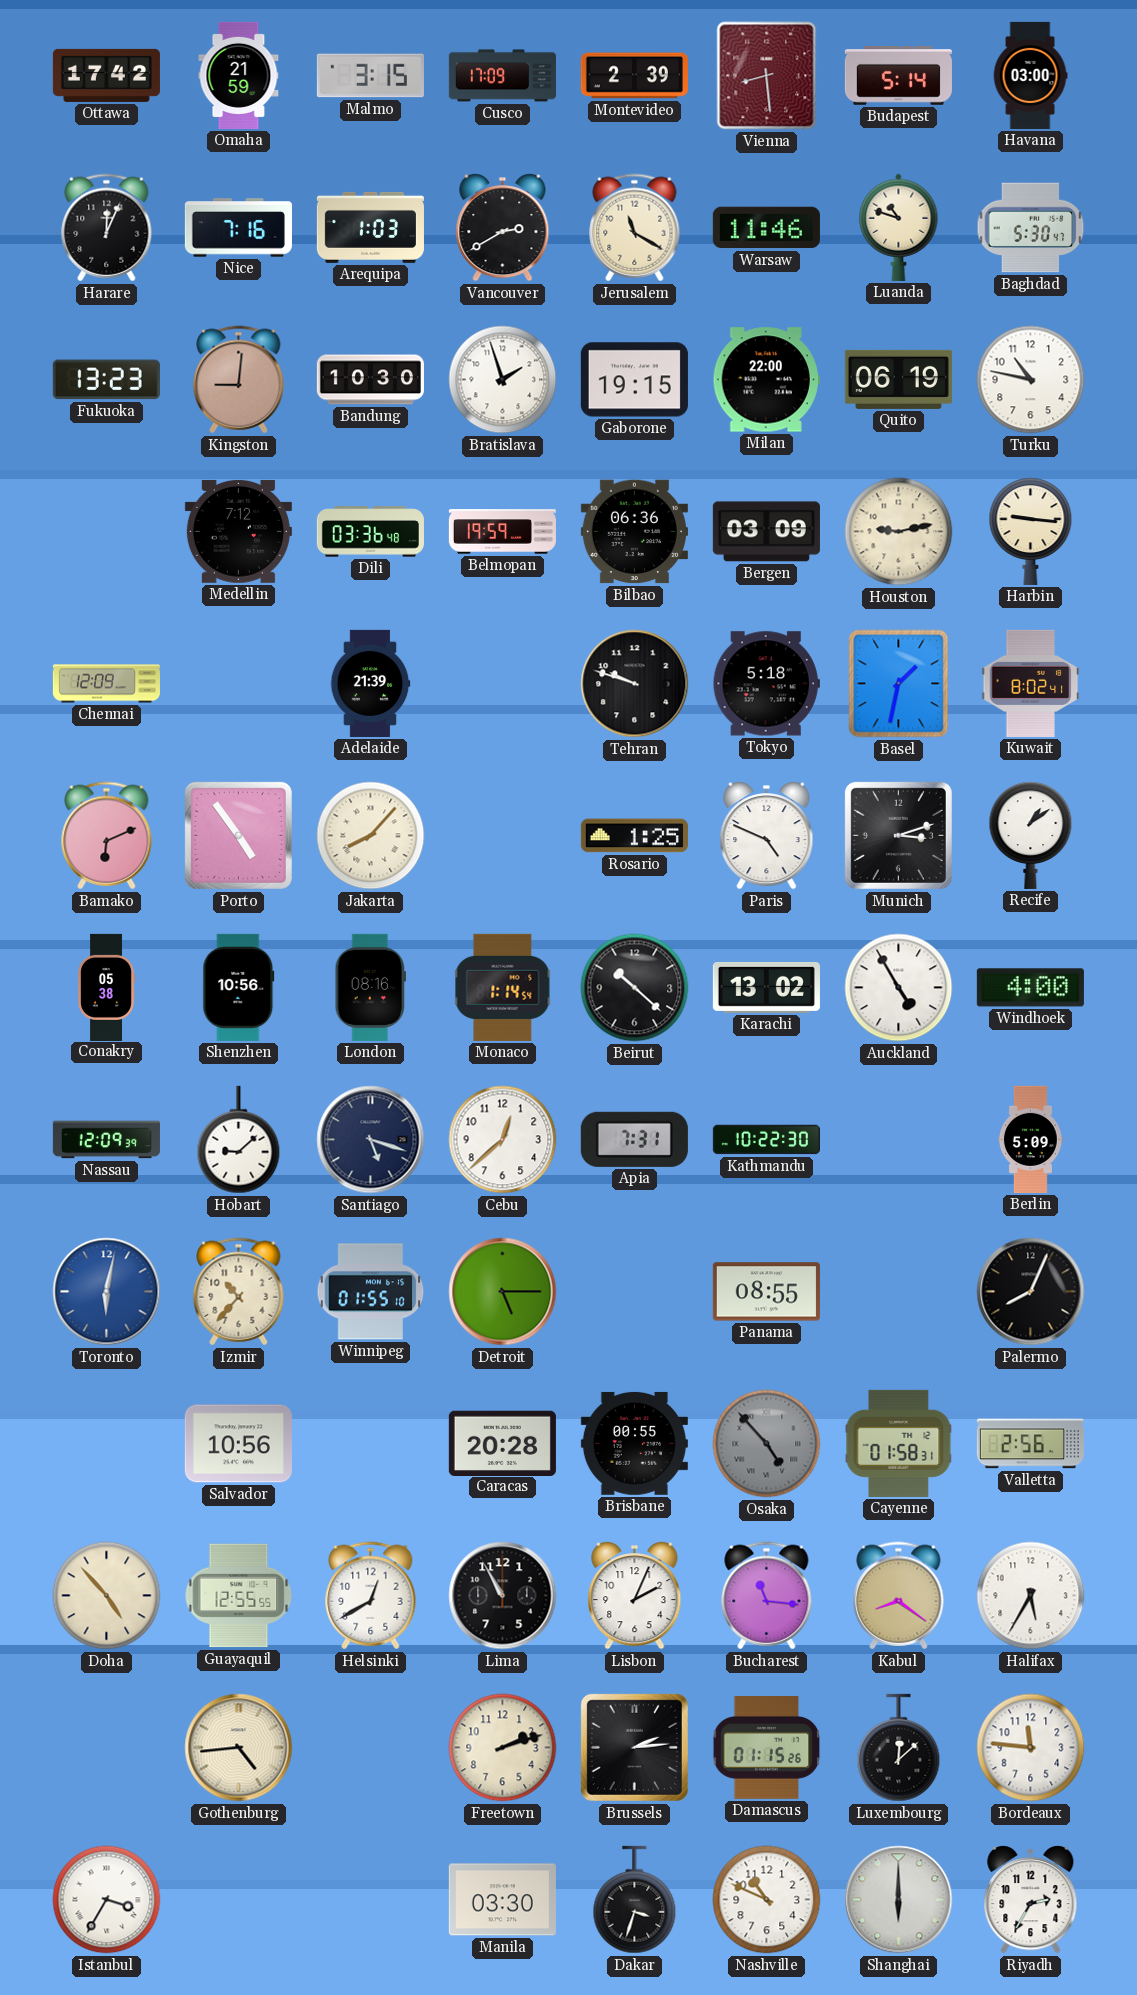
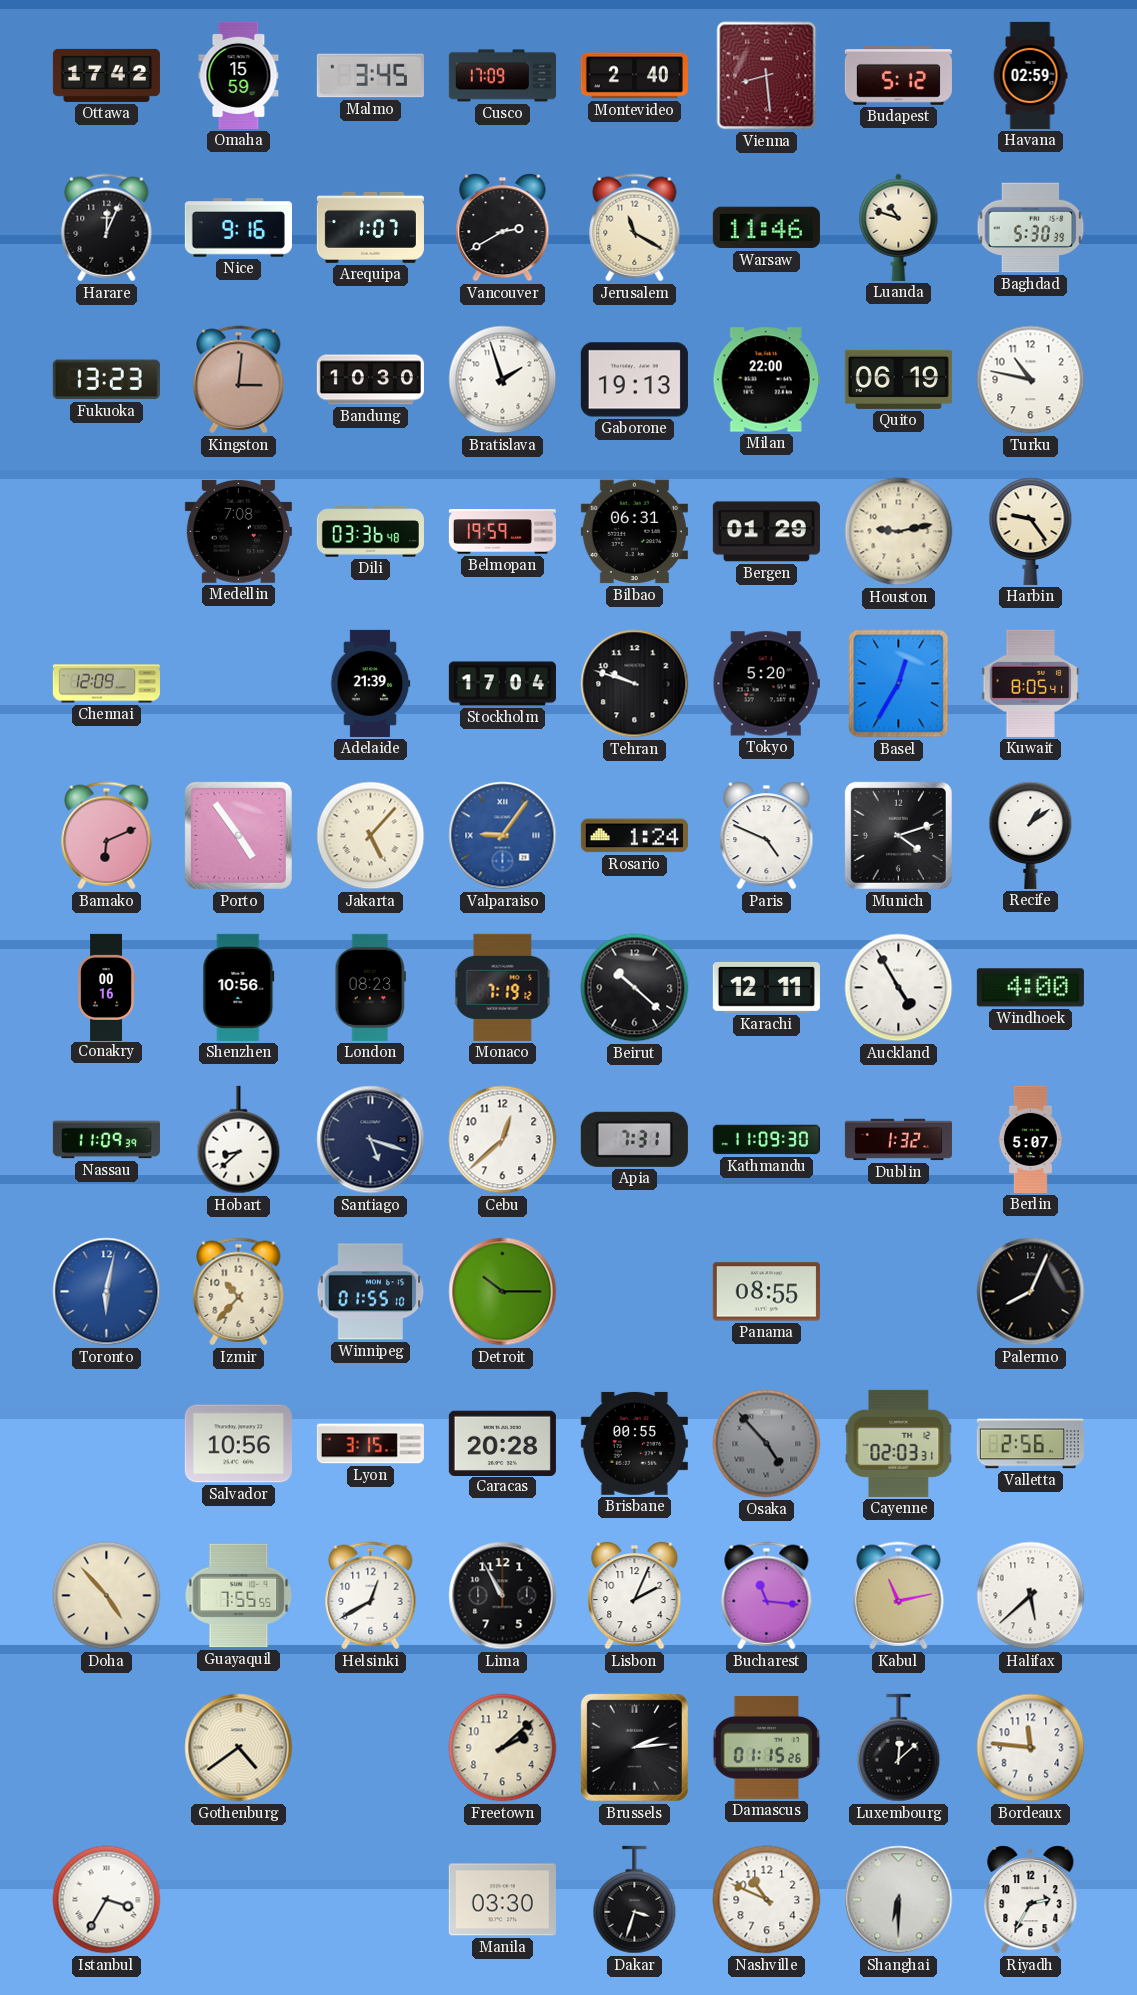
Omaha: 21:59 -> 15:59 (239, 75)
Malmo: 3:15 -> 3:45 (370, 76)
Montevideo: 2:39 -> 2:40 (634, 76)
Budapest: 5:14 -> 5:12 (898, 76)
Havana: 03:00 -> 02:59 (1030, 75)
Nice: 7:16 -> 9:16 (238, 228)
Arequipa: 1:03 -> 1:07 (370, 227)
Baghdad: 5:30:47 -> 5:30:39 (1031, 228)
Kingston: 9:01 -> 3:01 (239, 380)
Gaborone: 19:15 -> 19:13 (634, 380)
Medellin: 7:12 -> 7:08 (238, 531)
Bilbao: 06:36 -> 06:31 (634, 532)
Bergen: 03:09 -> 01:29 (766, 532)
Harbin: 9:16 -> 9:24 (1031, 531)
Stockholm: none -> 17:04 (502, 684)
Tokyo: 5:18 -> 5:20 (766, 684)
Basel: 1:32 -> 12:35 (899, 684)
Kuwait: 8:02 -> 8:05 (1031, 683)
Jakarta: 8:07 -> 5:07 (371, 836)
Valparaiso: none -> 9:06 (503, 836)
Rosario: 1:25 -> 1:24 (634, 836)
Munich: 3:12 -> 4:12 (898, 835)
Conakry: 05:38 -> 00:16 (106, 987)
London: 08:16 -> 08:23 (371, 987)
Monaco: 1:14 -> 7:19 (503, 987)
Karachi: 13:02 -> 12:11 (766, 987)
Nassau: 12:09 -> 11:09 (106, 1140)
Hobart: 9:08 -> 8:38 (239, 1140)
Kathmandu: 10:22 -> 11:09 (766, 1140)
Dublin: none -> 1:32 (898, 1140)
Berlin: 5:09 -> 5:07 (1031, 1139)
Detroit: 5:15 -> 10:15 (503, 1292)
Lyon: none -> 3:15 (370, 1444)
Cayenne: 01:58 -> 02:03 (899, 1443)
Guayaquil: 12:55 -> 7:55 (239, 1596)
Kabul: 8:21 -> 11:13 (899, 1596)
Halifax: 5:35 -> 5:38 (1031, 1596)
Gothenburg: 4:44 -> 4:39 (239, 1748)
Freetown: 2:12 -> 2:08 (503, 1748)
Shanghai: 6:00 -> 6:30 (899, 1900)
